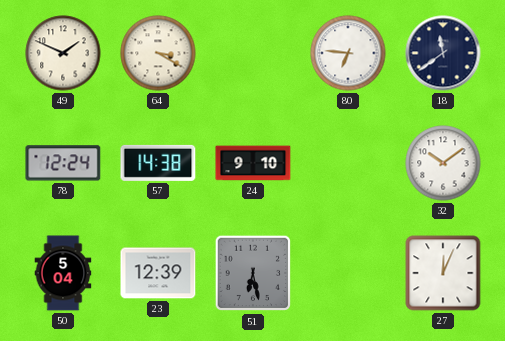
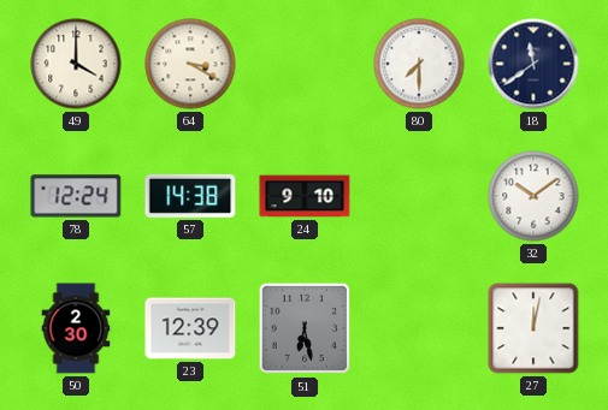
49: 1:49 -> 4:00 (76, 64)
80: 6:46 -> 7:30 (419, 64)
50: 5:04 -> 2:30 (76, 328)
27: 12:04 -> 12:02 (533, 328)
